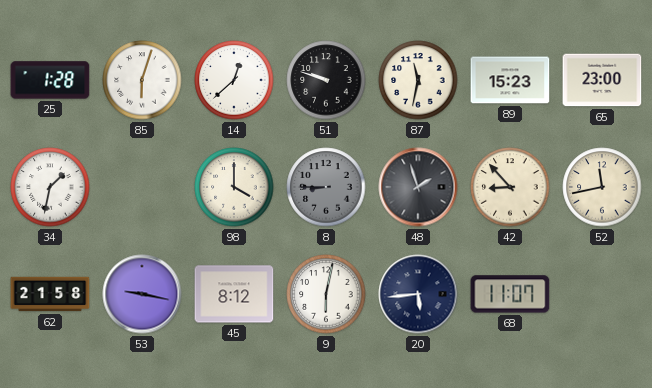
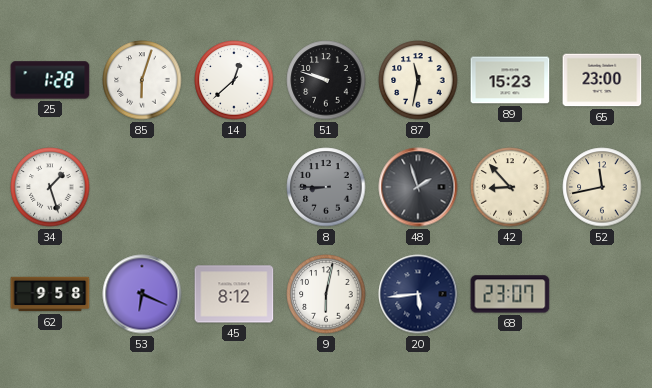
34: 1:32 -> 1:27 (50, 187)
98: 4:00 -> none (234, 187)
62: 21:58 -> 9:58 (50, 294)
53: 9:17 -> 6:19 (142, 294)
68: 11:07 -> 23:07 (510, 294)
